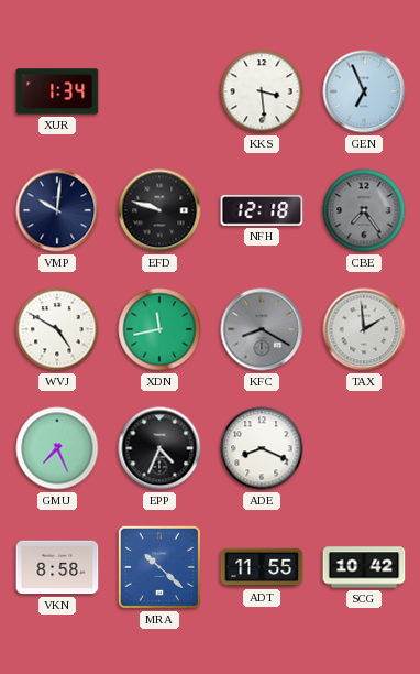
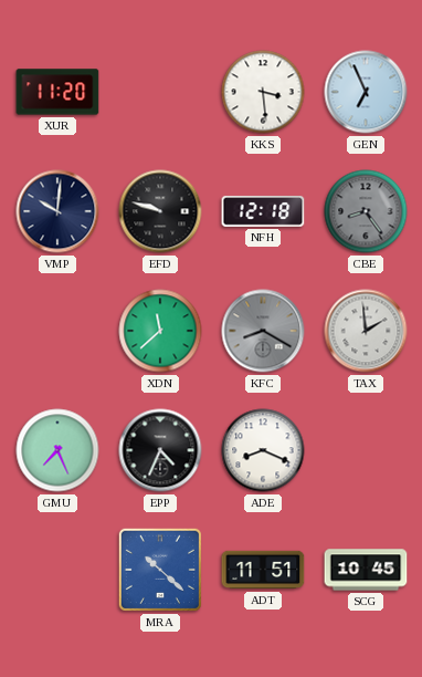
XUR: 1:34 -> 11:20 (57, 92)
CBE: 7:24 -> 8:24 (366, 211)
WVJ: 4:50 -> none (57, 329)
XDN: 11:43 -> 11:38 (160, 331)
VKN: 8:58 -> none (57, 567)
ADT: 11:55 -> 11:51 (263, 570)
SCG: 10:42 -> 10:45 (366, 570)
